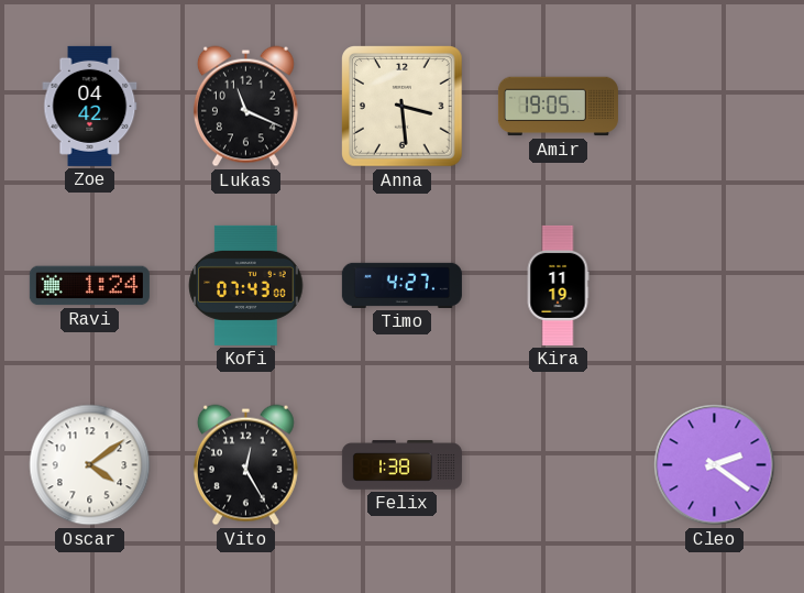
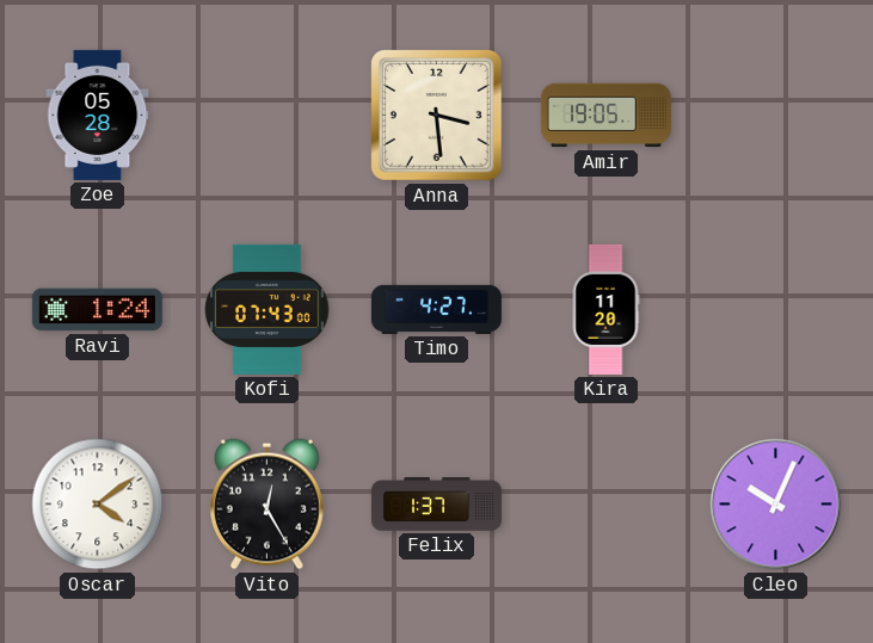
Zoe: 04:42 -> 05:28 (98, 115)
Lukas: 11:19 -> none (245, 107)
Kira: 11:19 -> 11:20 (605, 309)
Felix: 1:38 -> 1:37 (436, 505)
Cleo: 2:21 -> 10:04 (776, 505)
